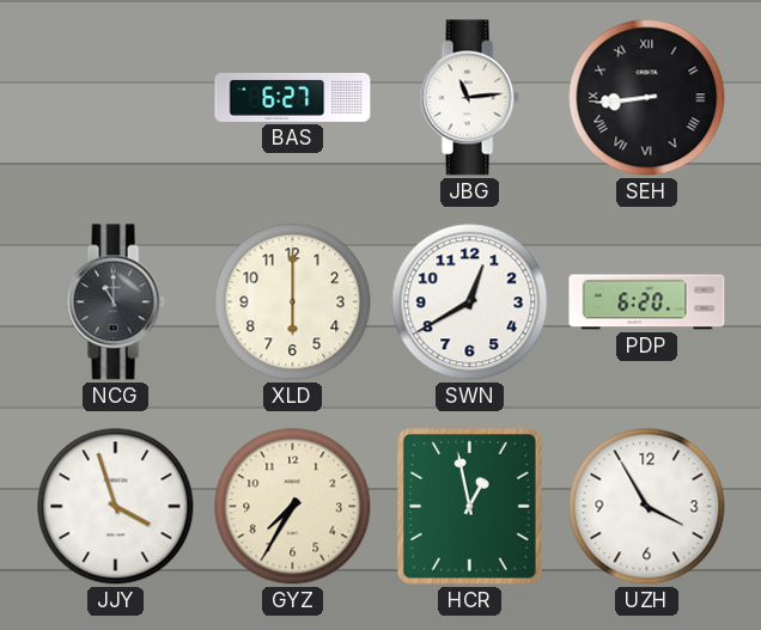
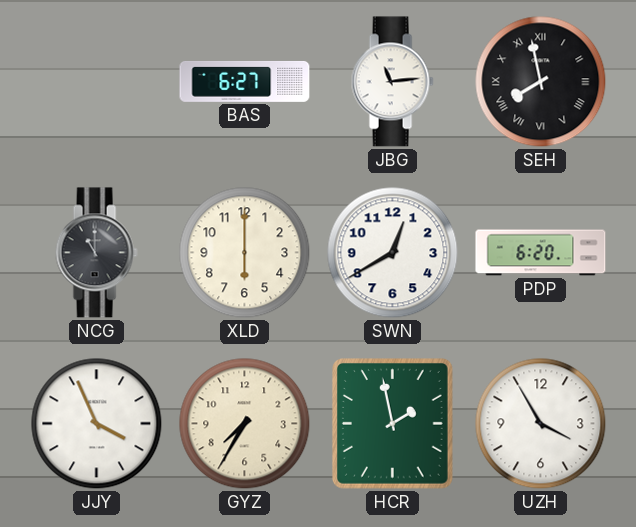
SEH: 8:44 -> 7:58 (541, 82)
JJY: 3:57 -> 3:56 (97, 424)
HCR: 12:58 -> 1:58 (392, 424)
